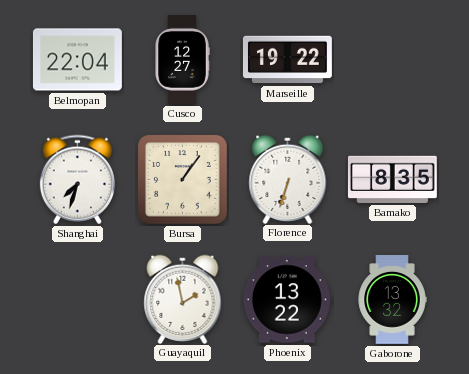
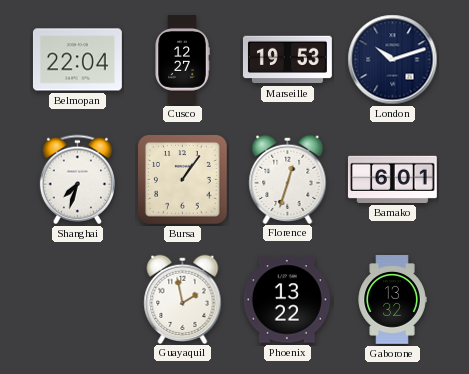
Marseille: 19:22 -> 19:53 (287, 60)
London: none -> 10:12 (393, 60)
Florence: 6:33 -> 12:33 (288, 179)
Bamako: 8:35 -> 6:01 (392, 179)
